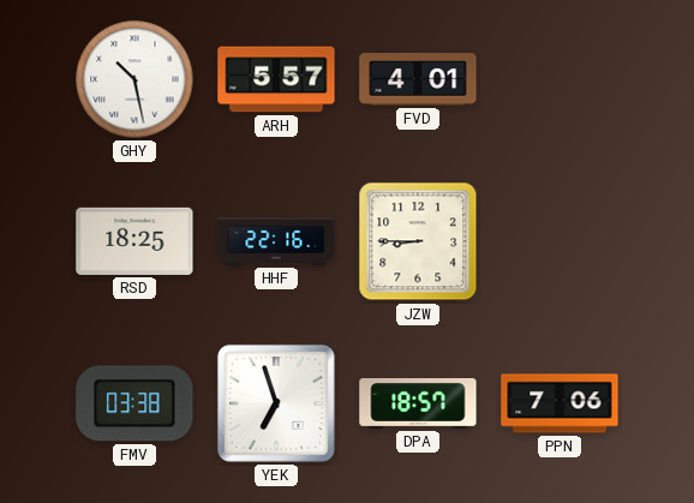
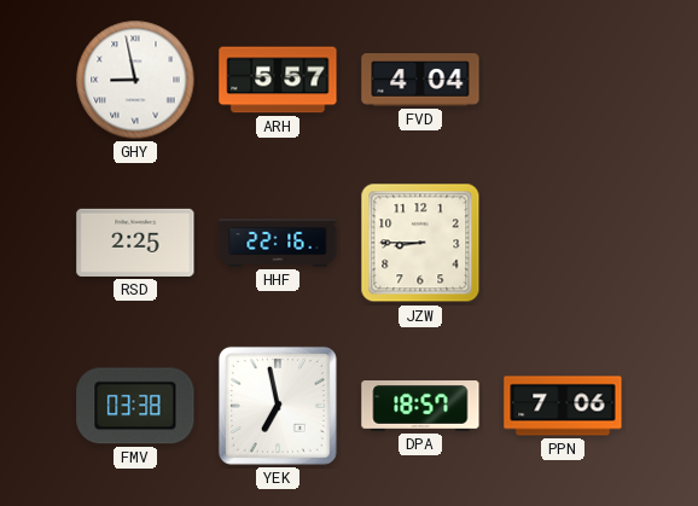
GHY: 10:28 -> 8:58 (135, 80)
FVD: 4:01 -> 4:04 (420, 80)
RSD: 18:25 -> 2:25 (135, 243)
YEK: 6:57 -> 6:58 (278, 406)
